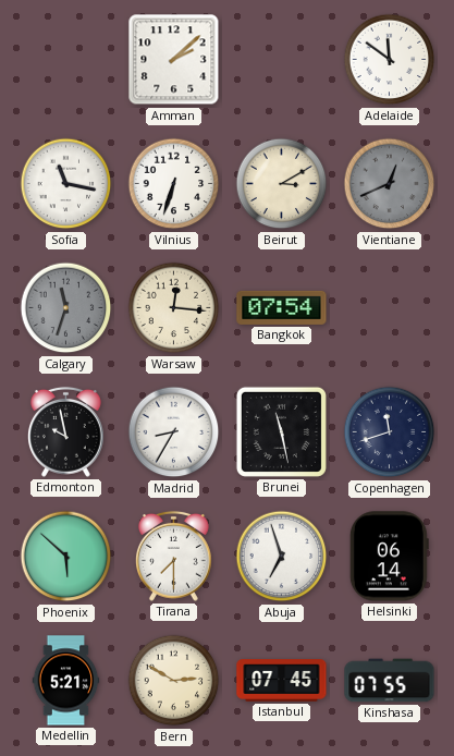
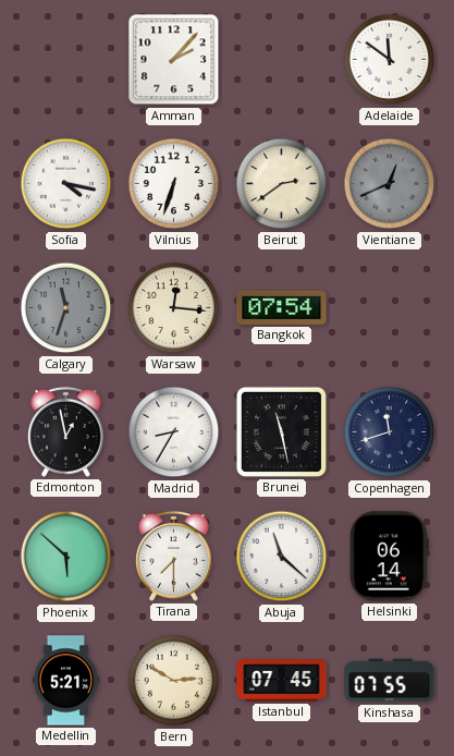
Amman: 2:08 -> 2:07 (174, 60)
Sofia: 11:17 -> 4:17 (66, 184)
Beirut: 3:10 -> 2:39 (282, 184)
Edmonton: 9:58 -> 12:58 (66, 431)
Abuja: 6:57 -> 11:22 (282, 557)
